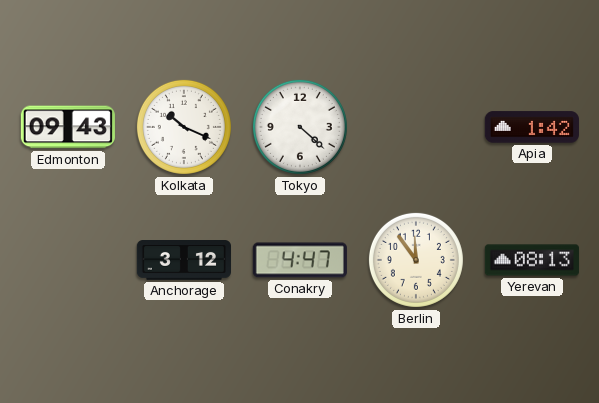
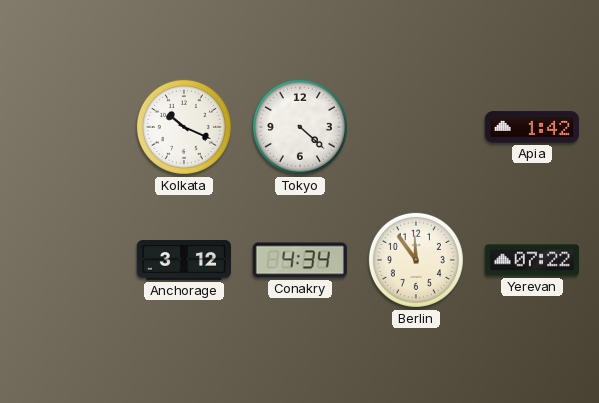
Edmonton: 09:43 -> none (68, 127)
Conakry: 4:47 -> 4:34 (300, 260)
Yerevan: 08:13 -> 07:22 (532, 260)
